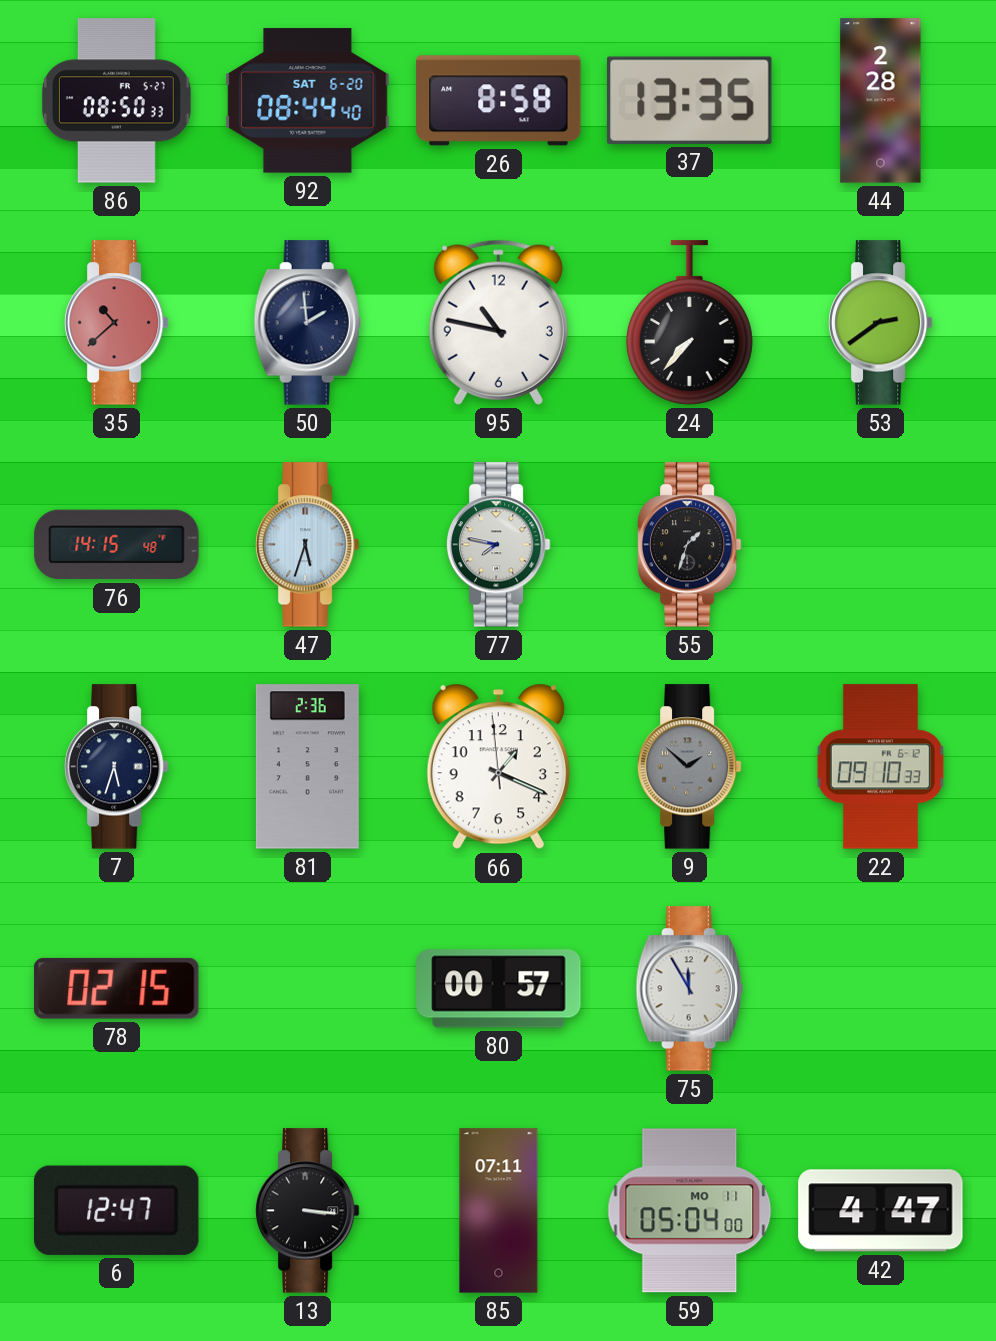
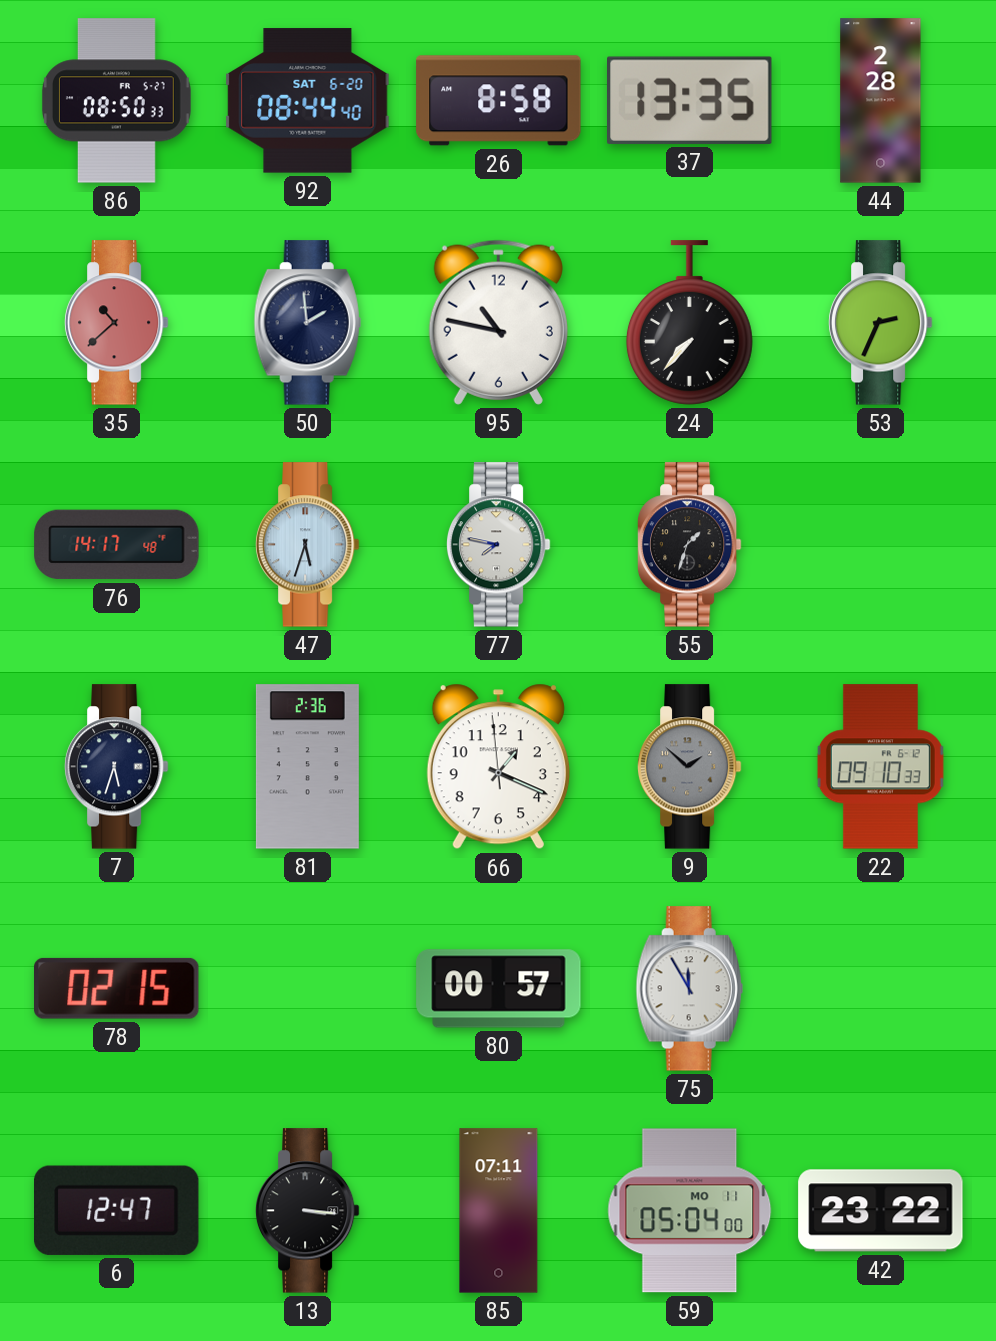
53: 2:39 -> 2:34 (880, 323)
76: 14:15 -> 14:17 (117, 545)
42: 4:47 -> 23:22 (881, 1211)
